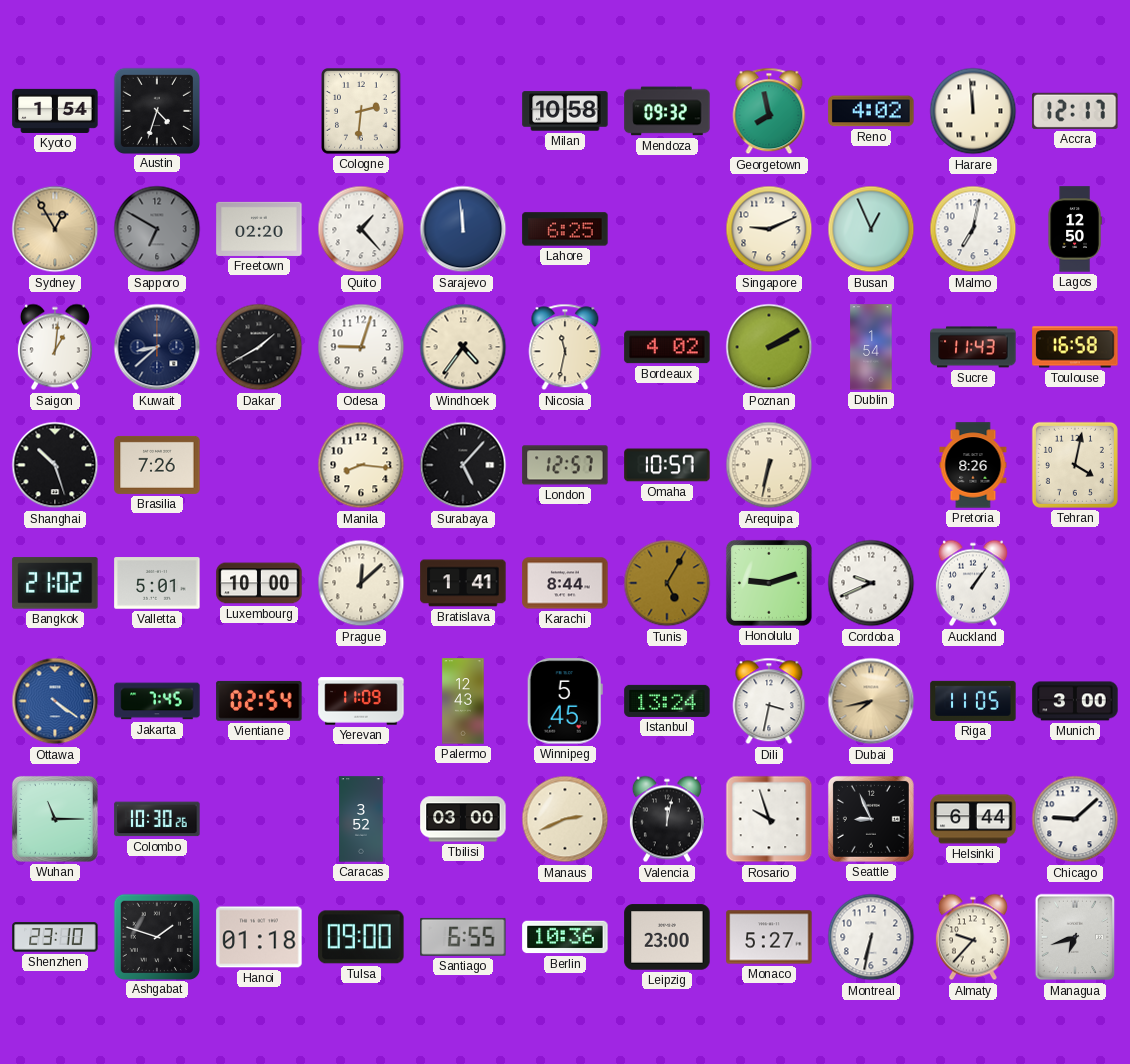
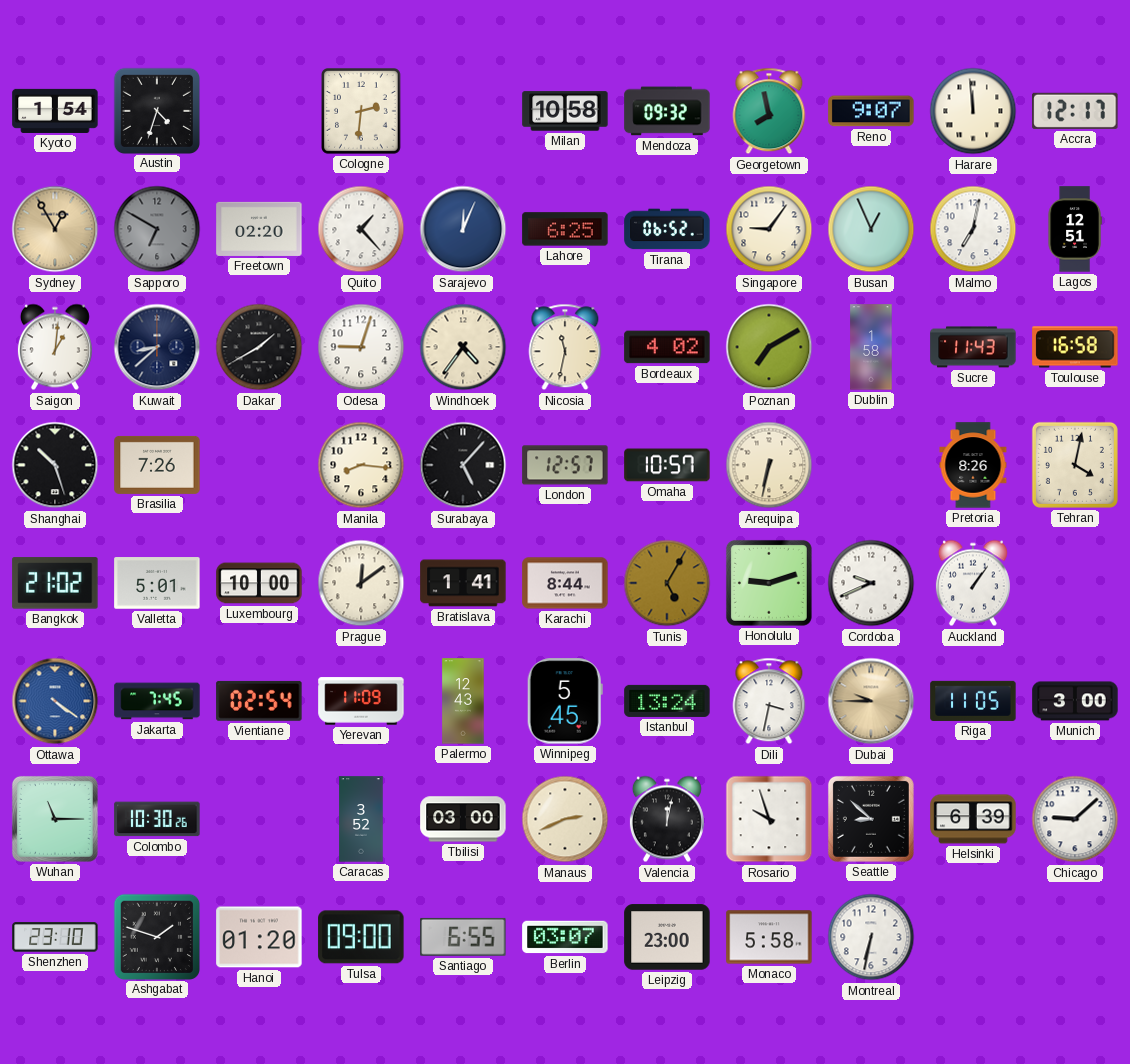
Reno: 4:02 -> 9:07 (871, 111)
Sarajevo: 11:59 -> 12:04 (463, 229)
Tirana: none -> 06:52 (667, 229)
Singapore: 9:11 -> 9:06 (769, 229)
Lagos: 12:50 -> 12:51 (1075, 229)
Poznan: 2:10 -> 7:10 (769, 347)
Dublin: 1:54 -> 1:58 (871, 347)
Prague: 12:08 -> 12:09 (361, 583)
Dubai: 7:43 -> 9:45 (871, 701)
Seattle: 8:56 -> 8:52 (871, 819)
Helsinki: 6:44 -> 6:39 (973, 819)
Hanoi: 01:18 -> 01:20 (259, 937)
Berlin: 10:36 -> 03:07 (565, 937)
Monaco: 5:27 -> 5:58 (769, 937)
Almaty: 9:37 -> none (973, 937)
Managua: 6:42 -> none (1075, 937)
